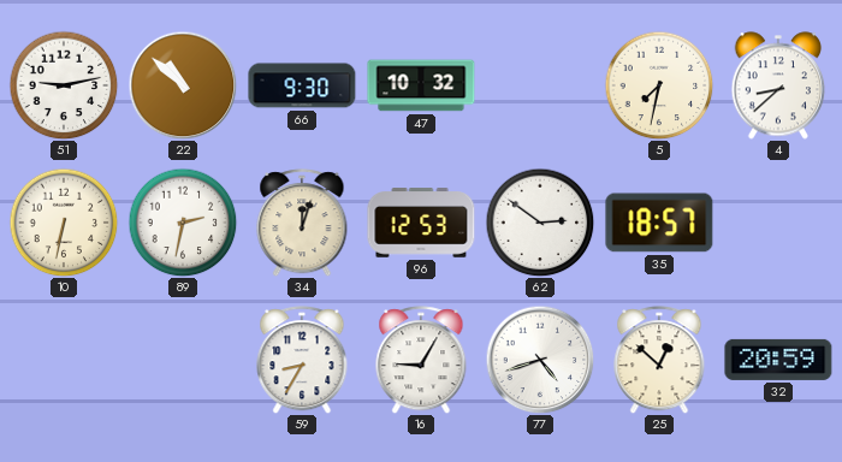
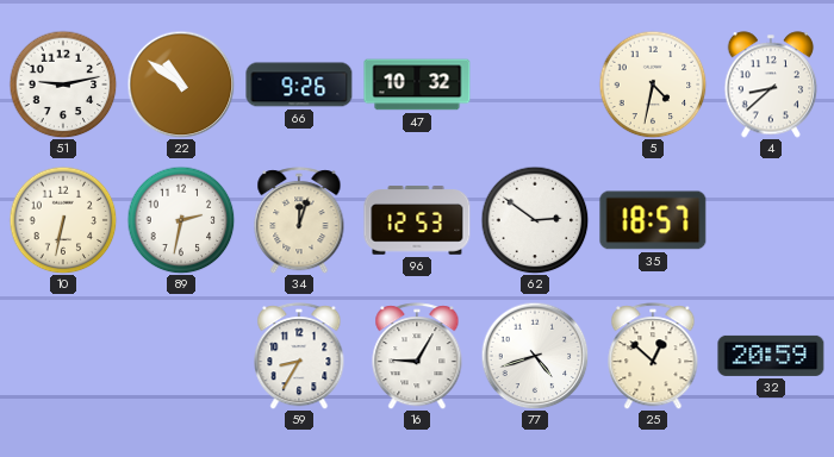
22: 10:52 -> 10:51 (181, 84)
66: 9:30 -> 9:26 (299, 84)
5: 7:32 -> 4:32 (653, 84)
